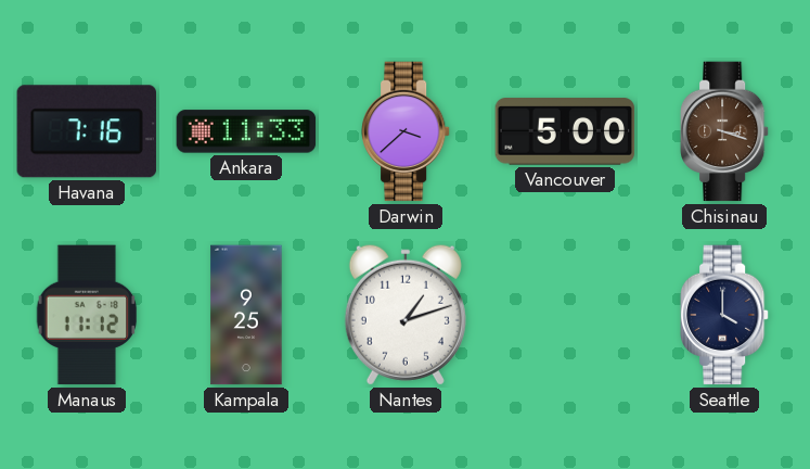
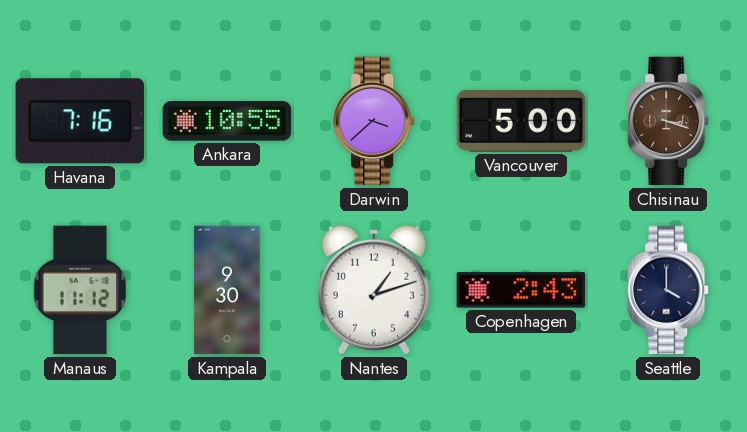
Ankara: 11:33 -> 10:55 (227, 121)
Kampala: 9:25 -> 9:30 (227, 290)
Copenhagen: none -> 2:43 (521, 290)
